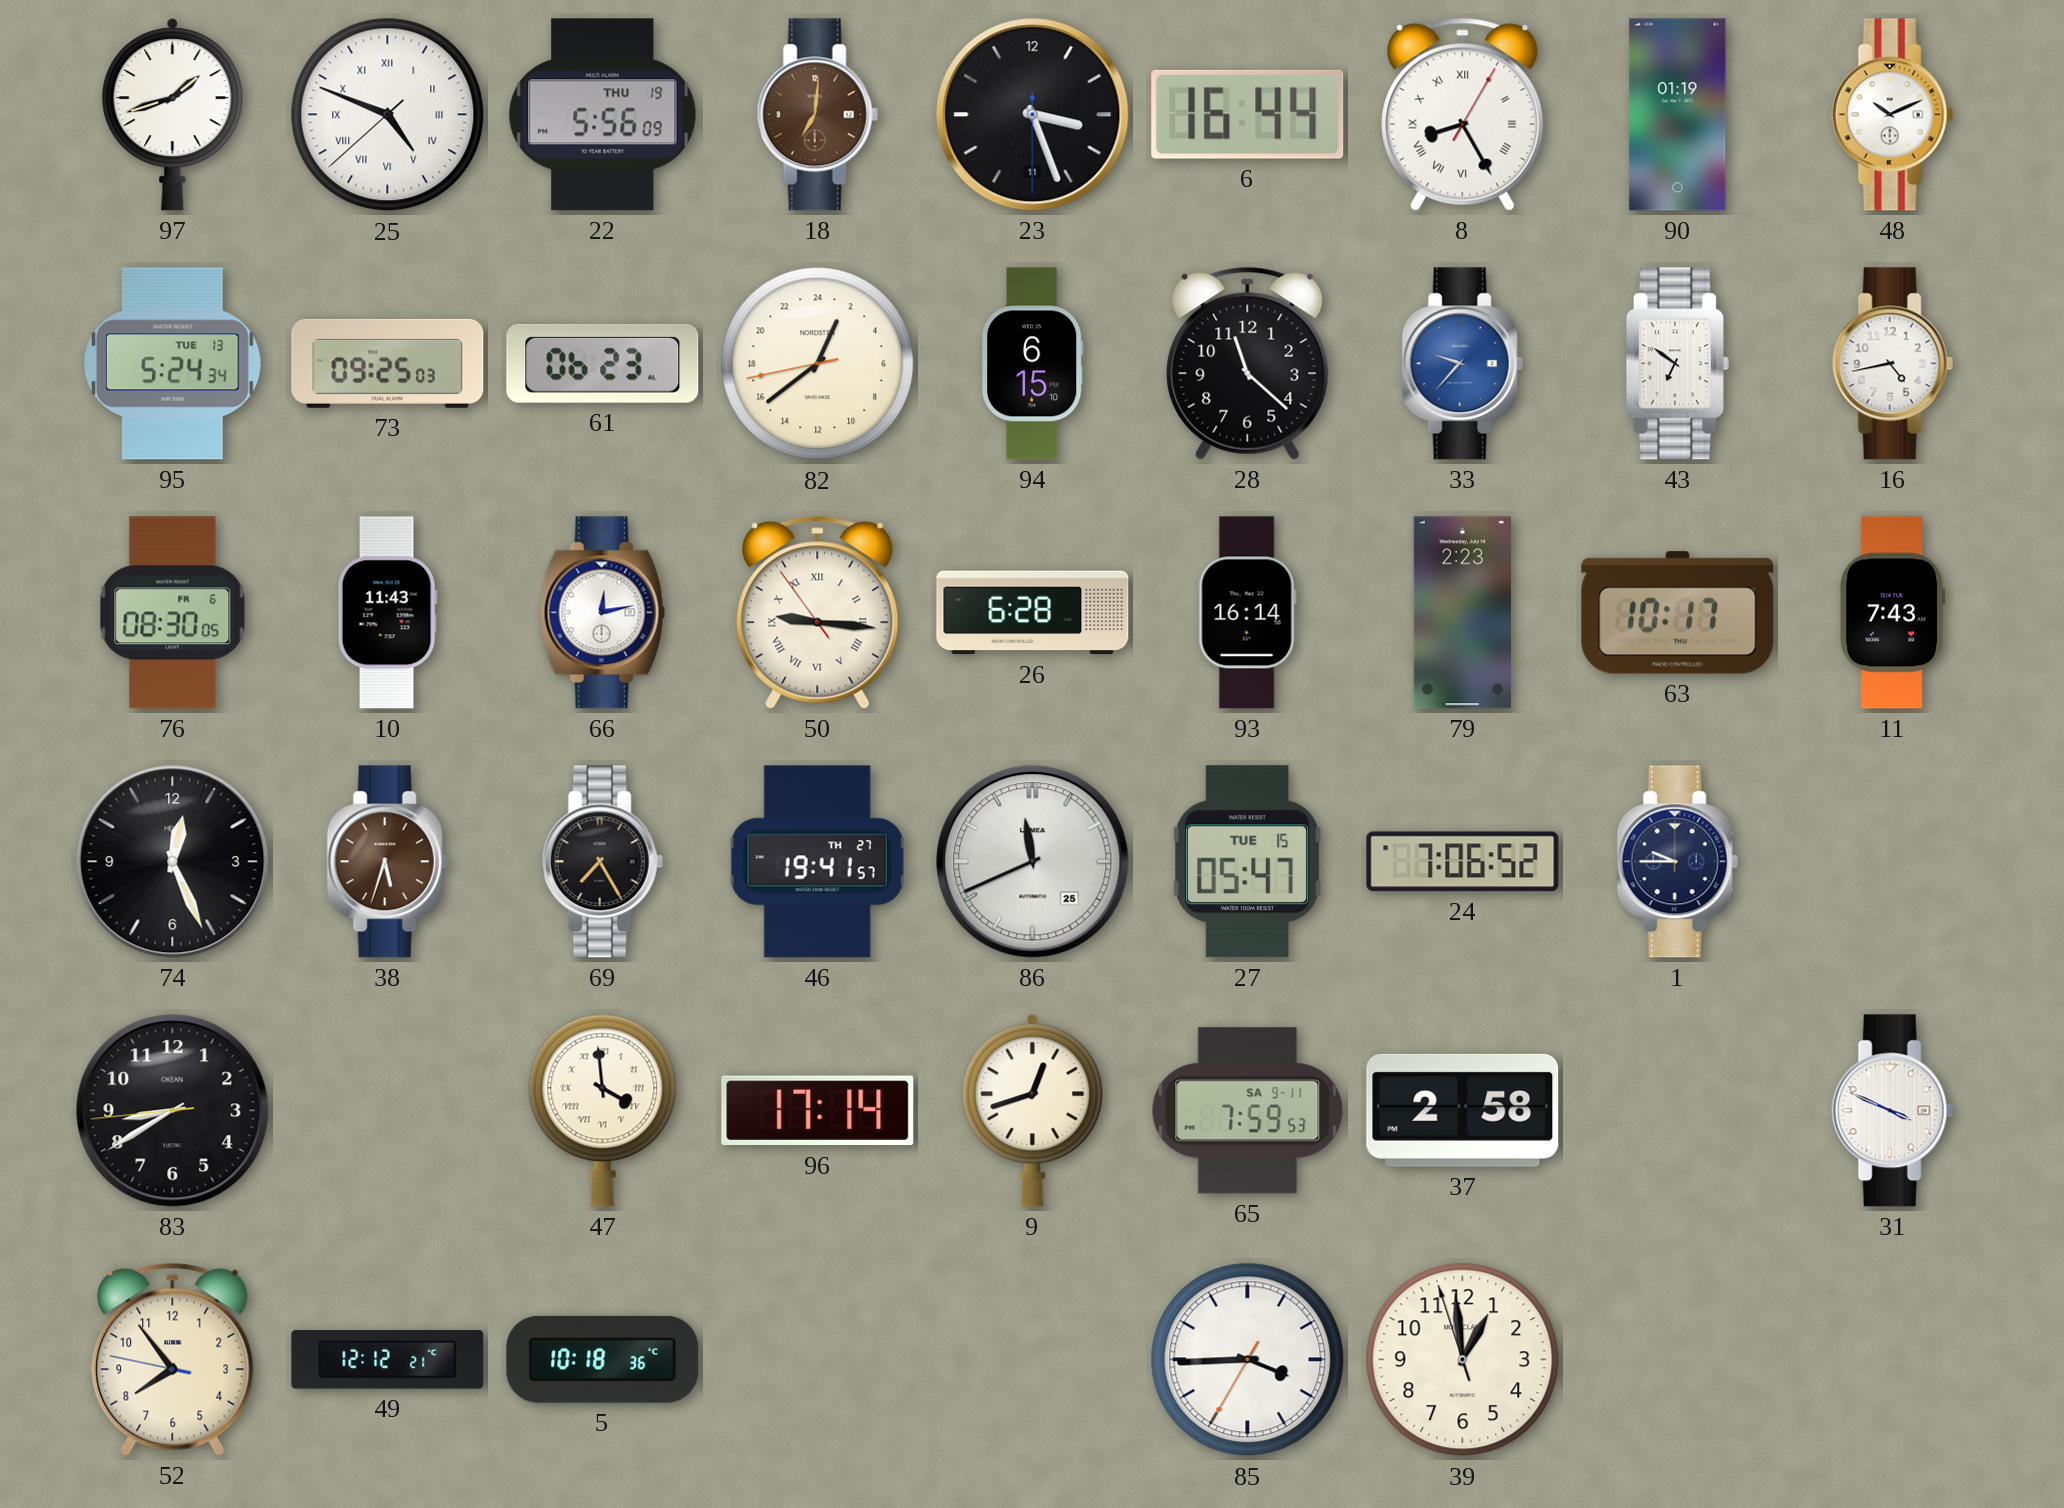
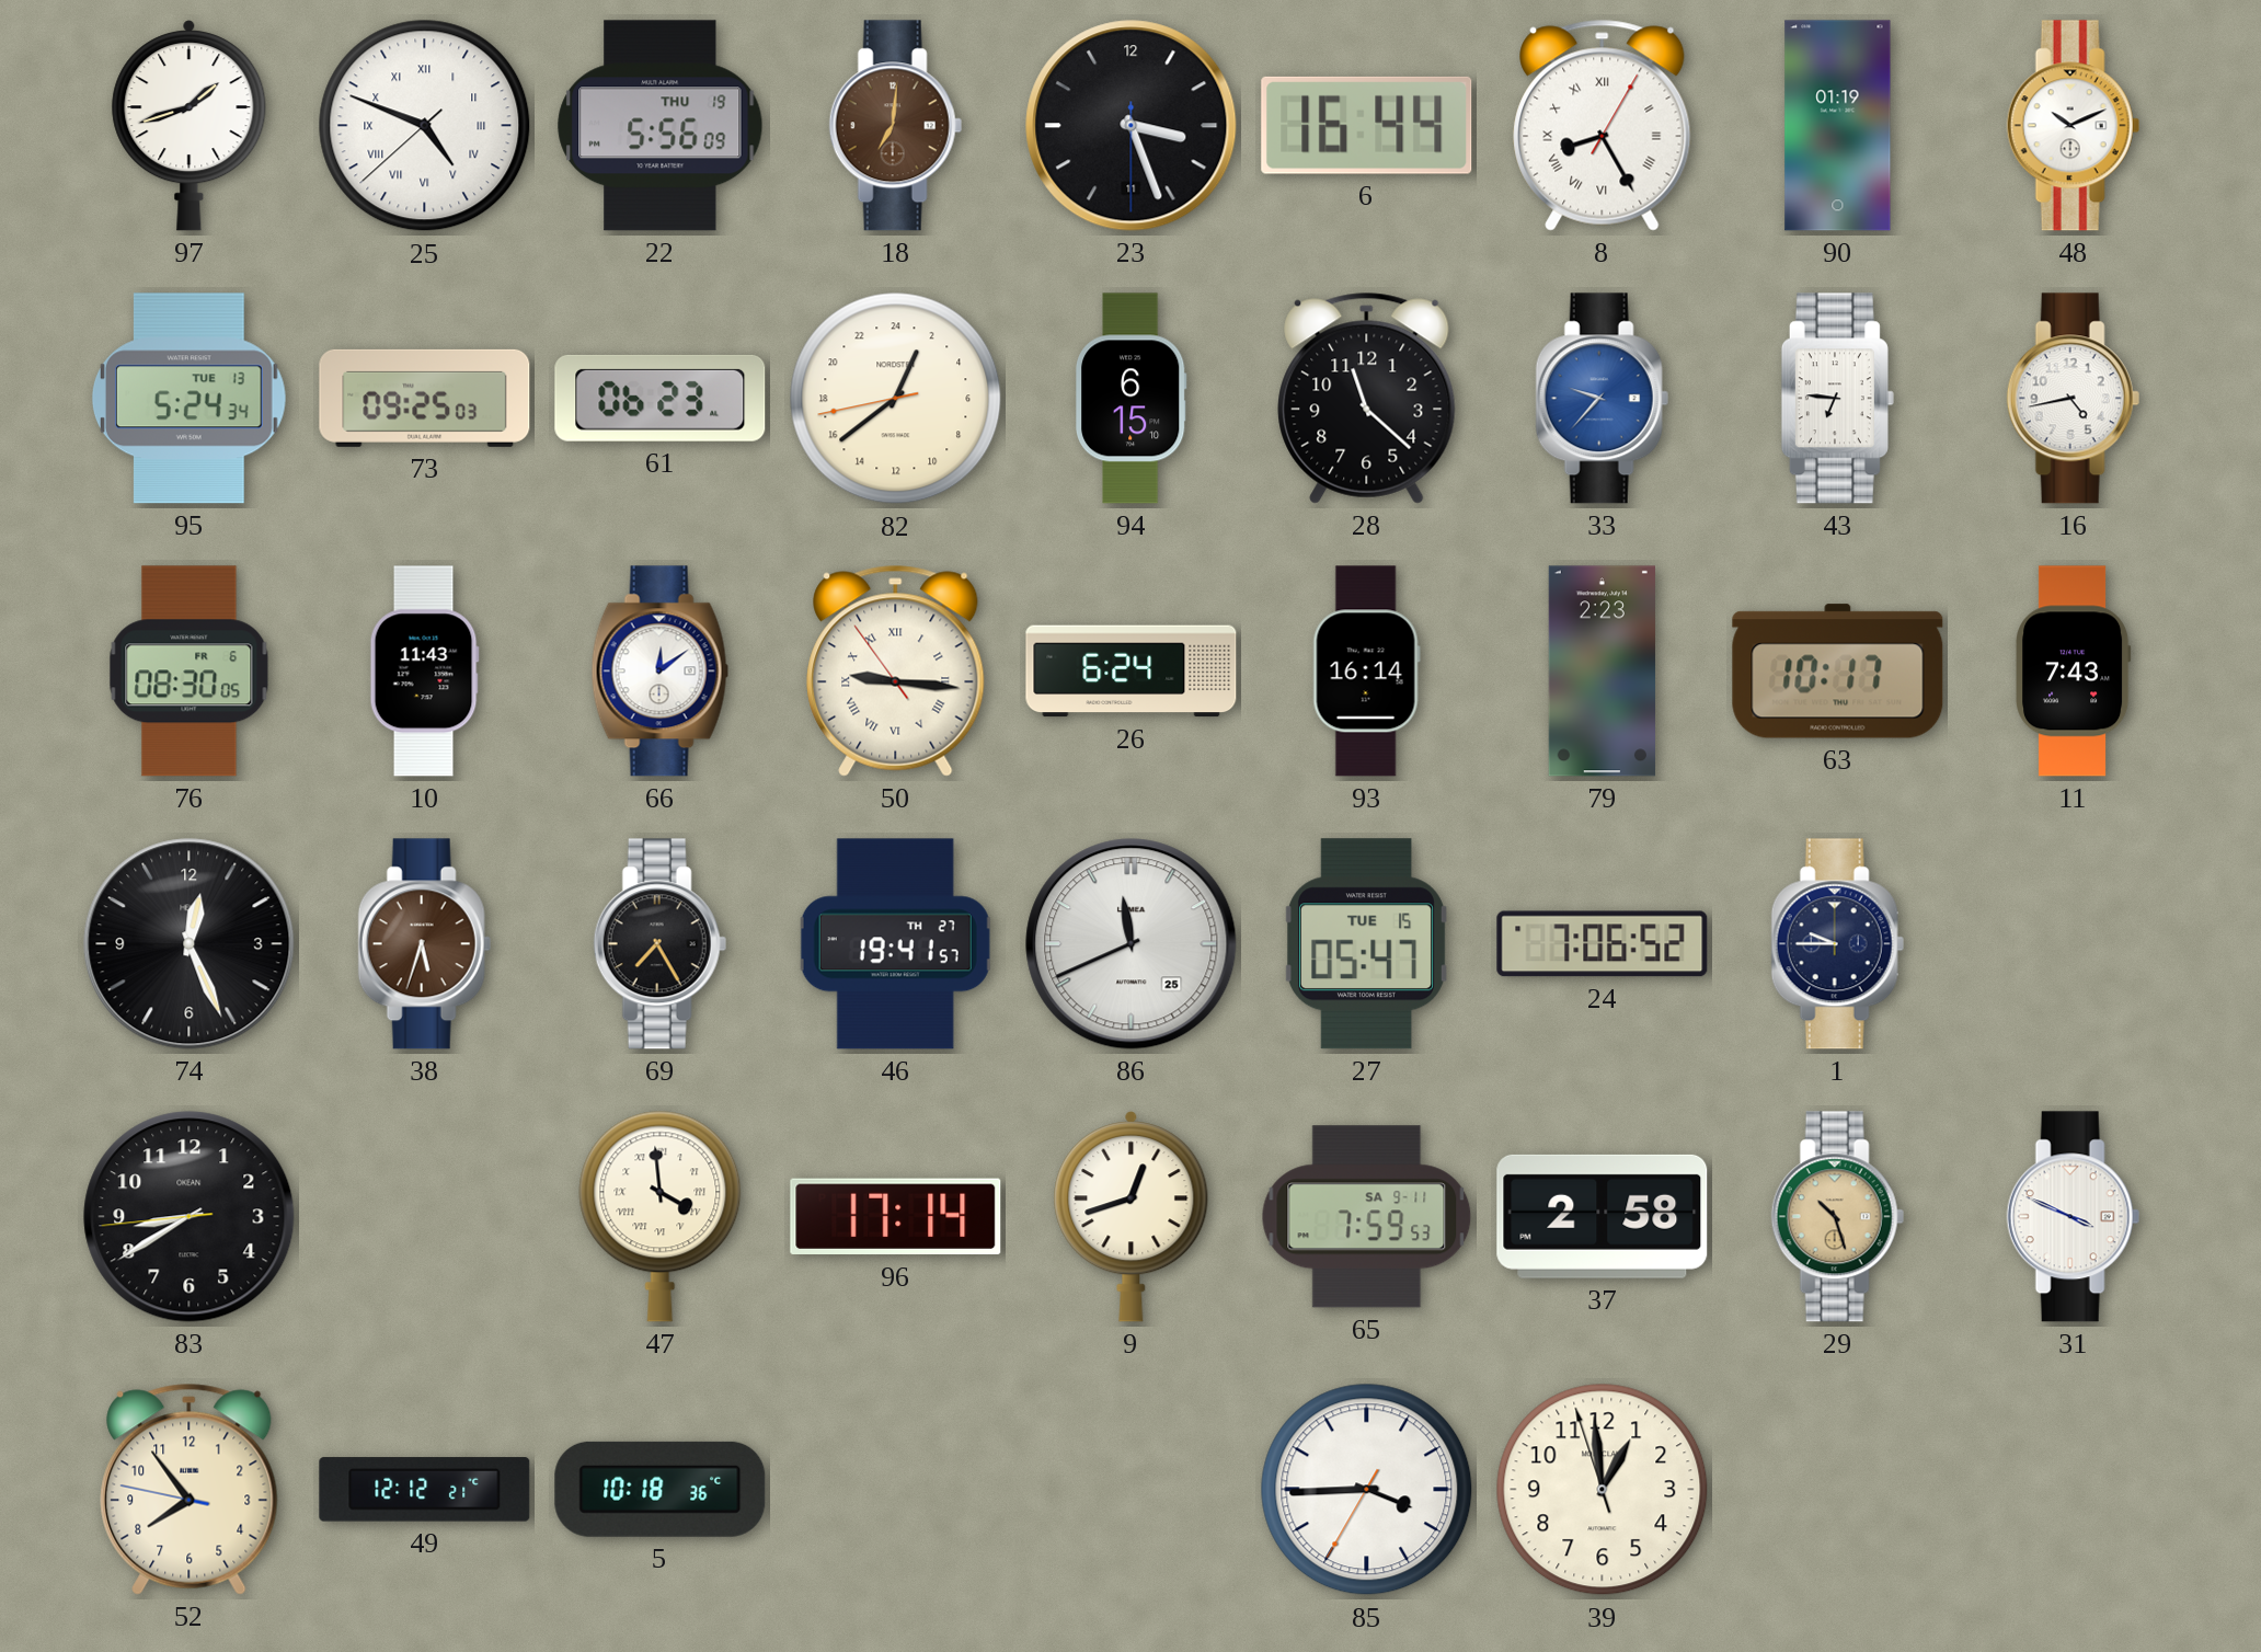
43: 6:51 -> 6:46 (1837, 399)
66: 12:13 -> 12:09 (659, 672)
26: 6:28 -> 6:24 (1132, 672)
29: none -> 10:27 (1837, 1217)
